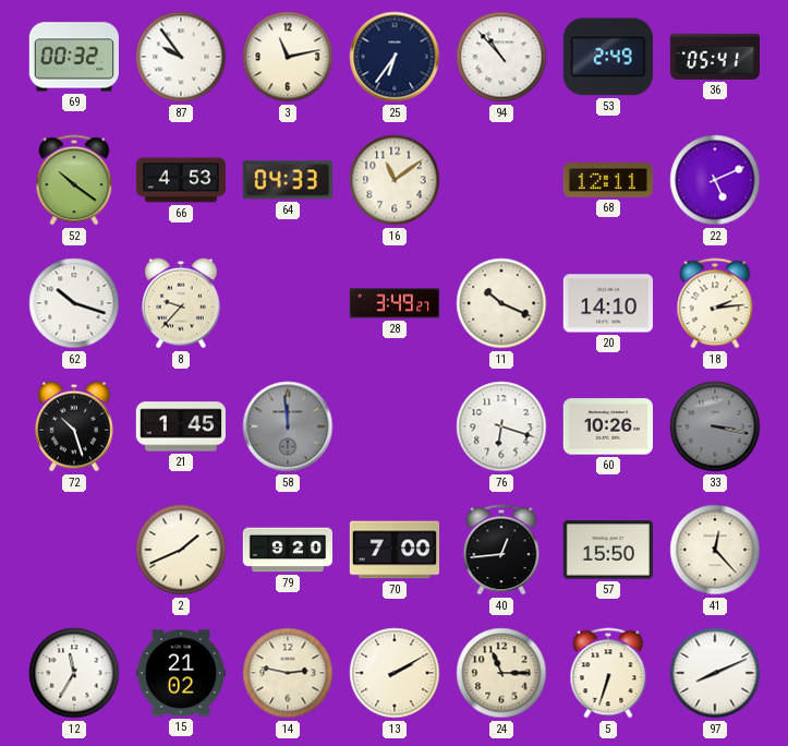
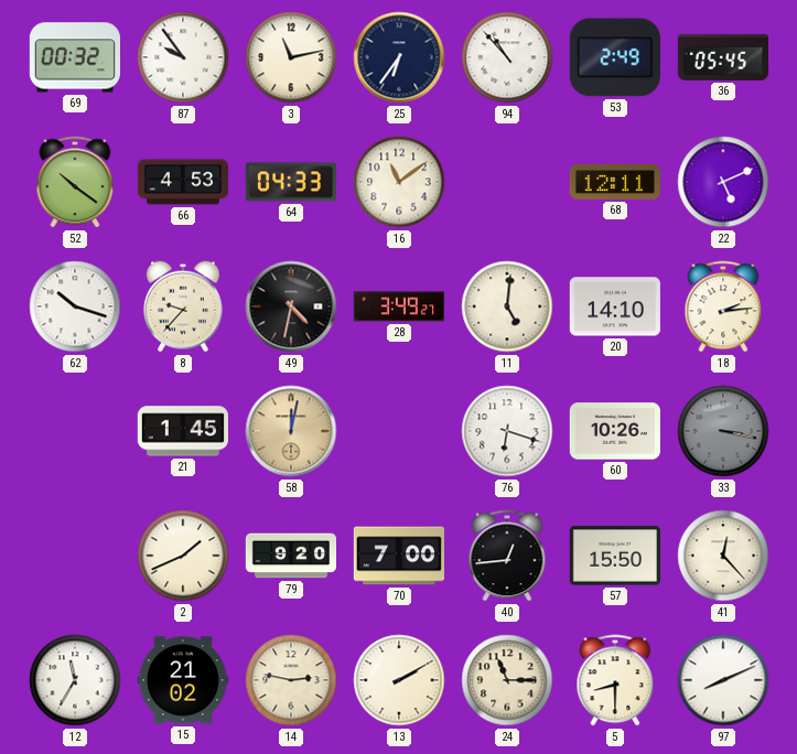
36: 05:41 -> 05:45 (722, 57)
49: none -> 4:32 (291, 306)
11: 10:19 -> 5:01 (507, 306)
72: 10:27 -> none (74, 426)
58: 11:59 -> 12:02 (291, 431)
58 dial: grey -> champagne (291, 431)
5: 6:33 -> 8:30 (615, 680)
